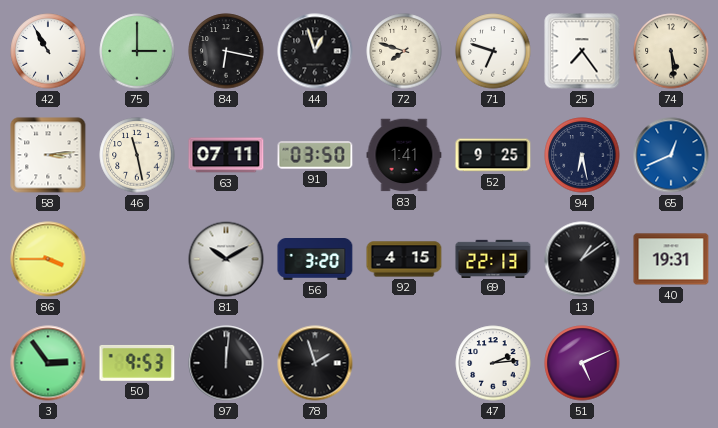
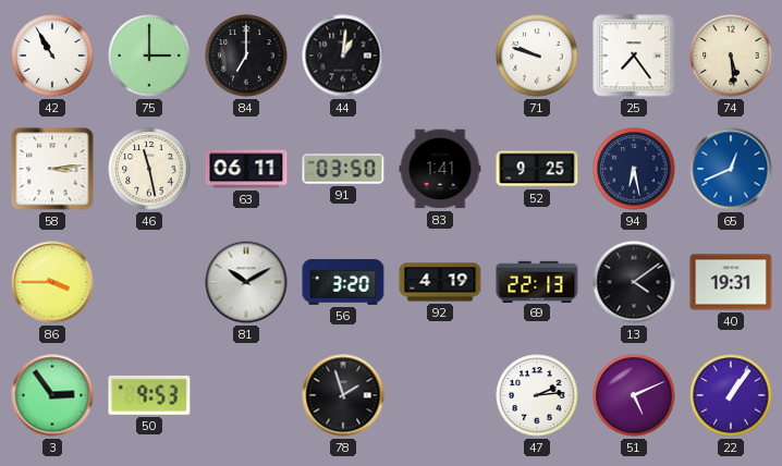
84: 6:17 -> 7:00 (246, 56)
44: 12:57 -> 1:01 (343, 56)
72: 7:48 -> none (404, 51)
71: 6:48 -> 9:48 (537, 56)
63: 07:11 -> 06:11 (246, 169)
92: 4:15 -> 4:19 (440, 282)
13: 1:09 -> 4:09 (634, 282)
97: 12:01 -> none (226, 363)
22: none -> 1:06 (731, 395)
